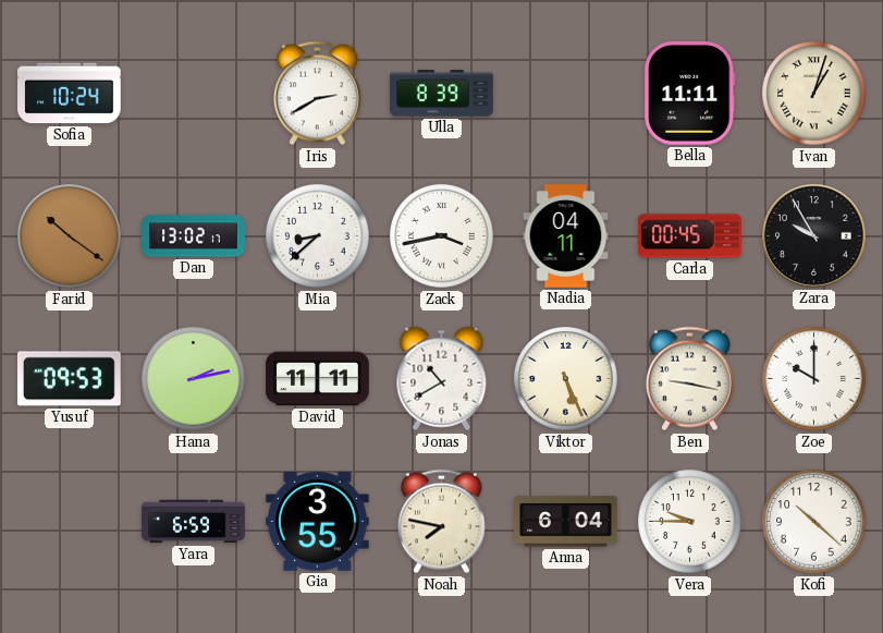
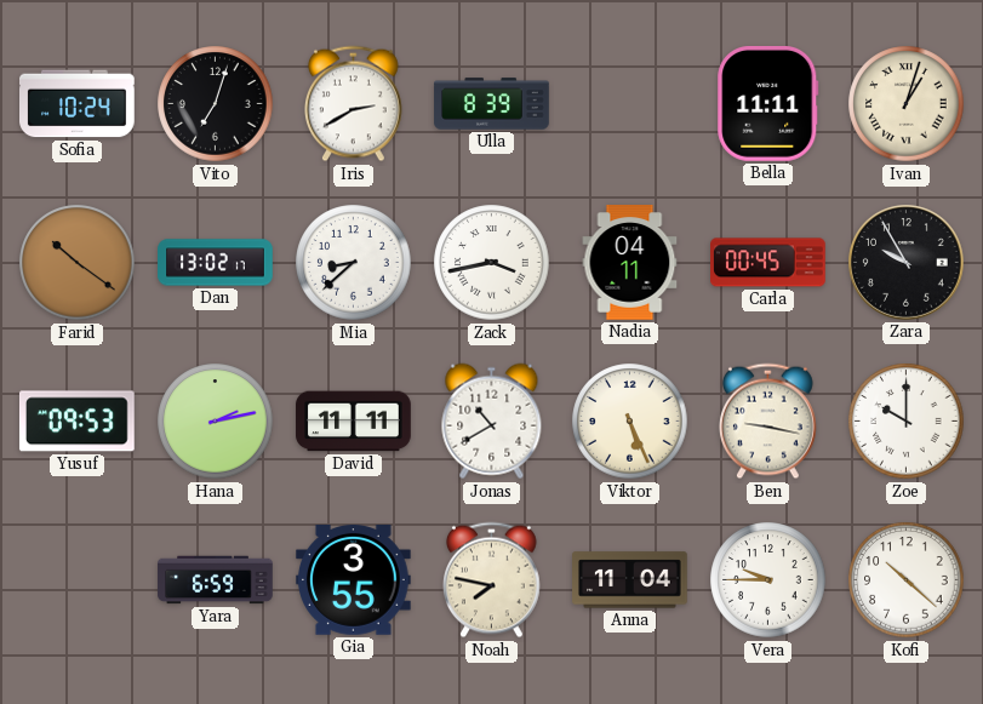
Vito: none -> 7:03 (216, 104)
Anna: 6:04 -> 11:04 (630, 580)
